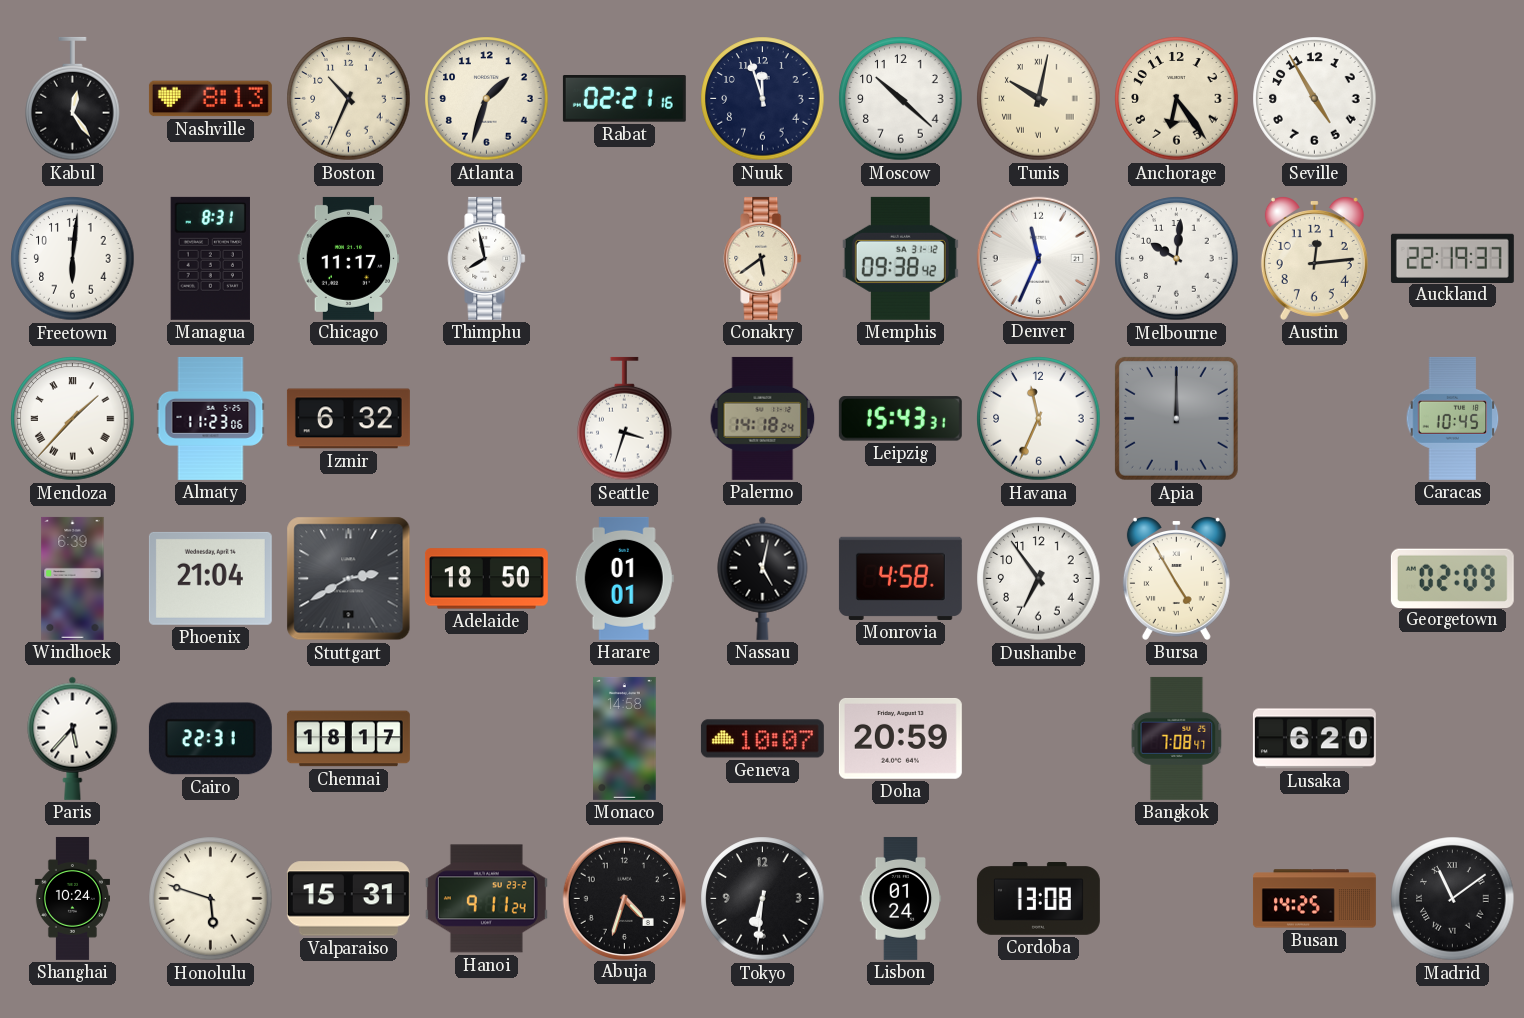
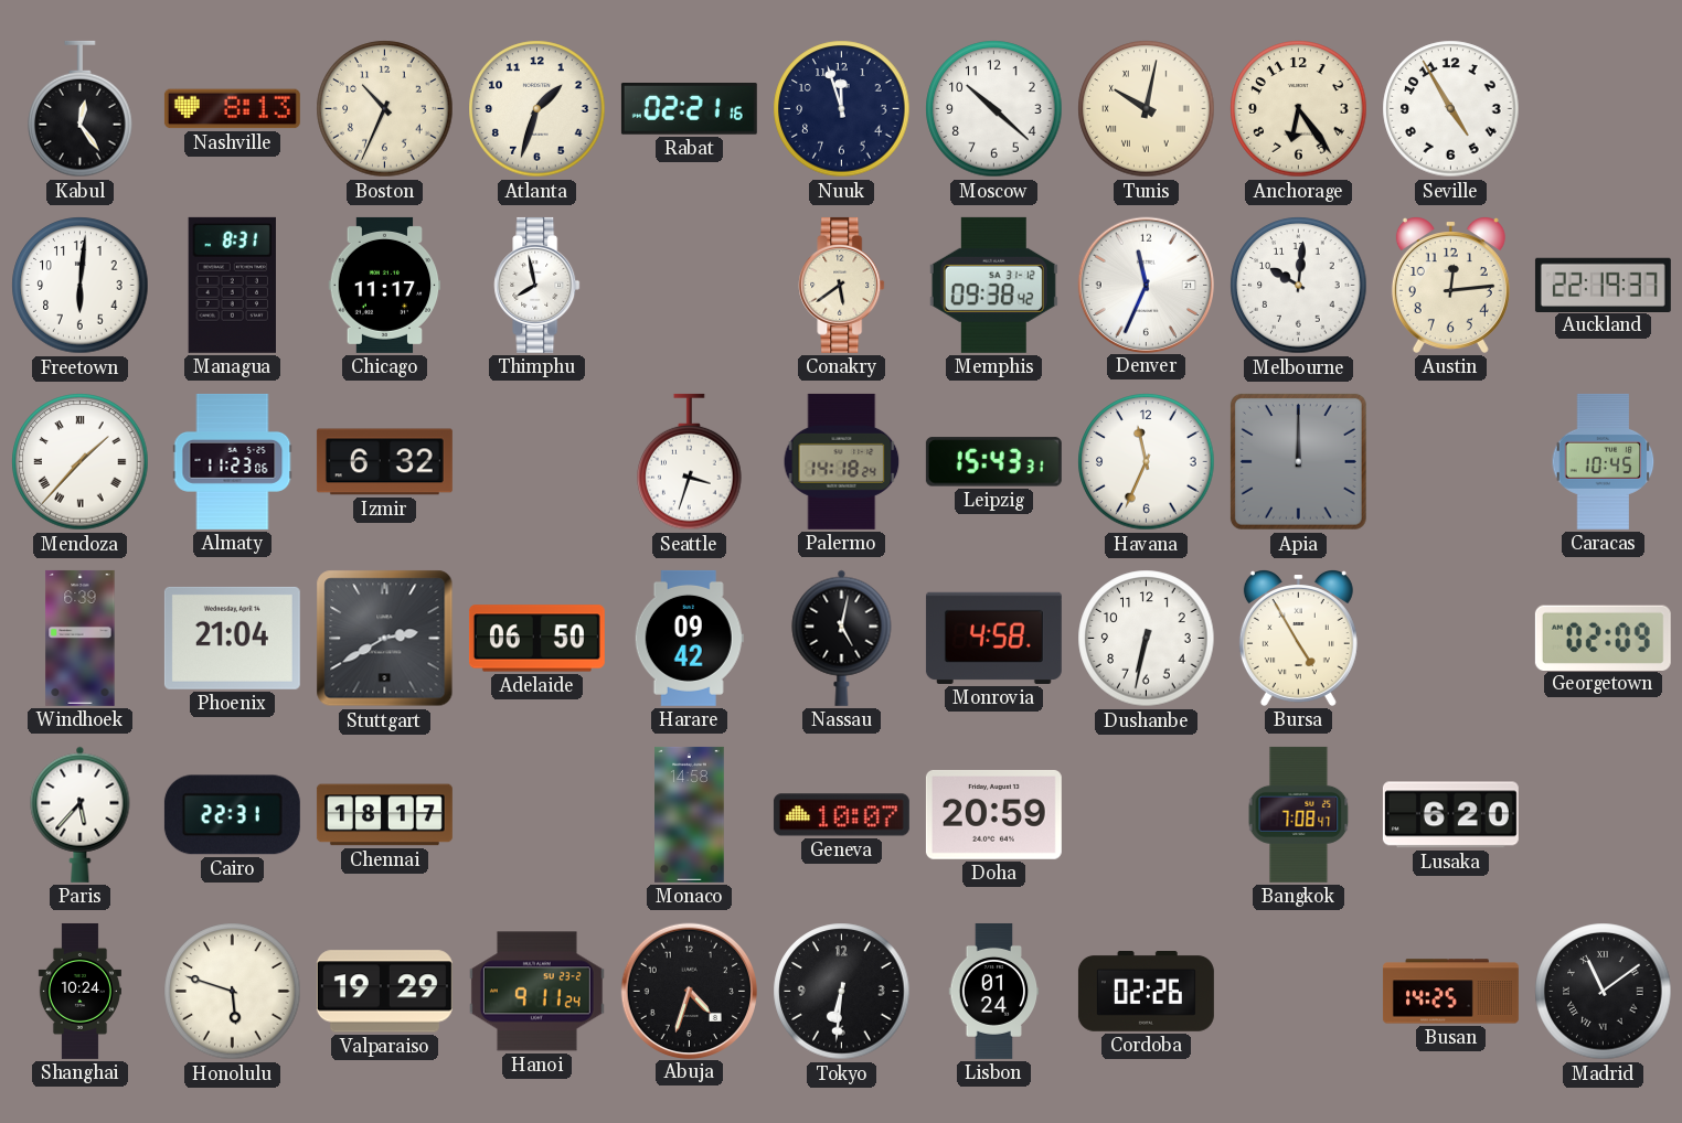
Adelaide: 18:50 -> 06:50 (536, 639)
Harare: 01:01 -> 09:42 (689, 638)
Dushanbe: 6:54 -> 6:32 (1147, 639)
Valparaiso: 15:31 -> 19:29 (384, 992)
Cordoba: 13:08 -> 02:26 (1146, 992)
